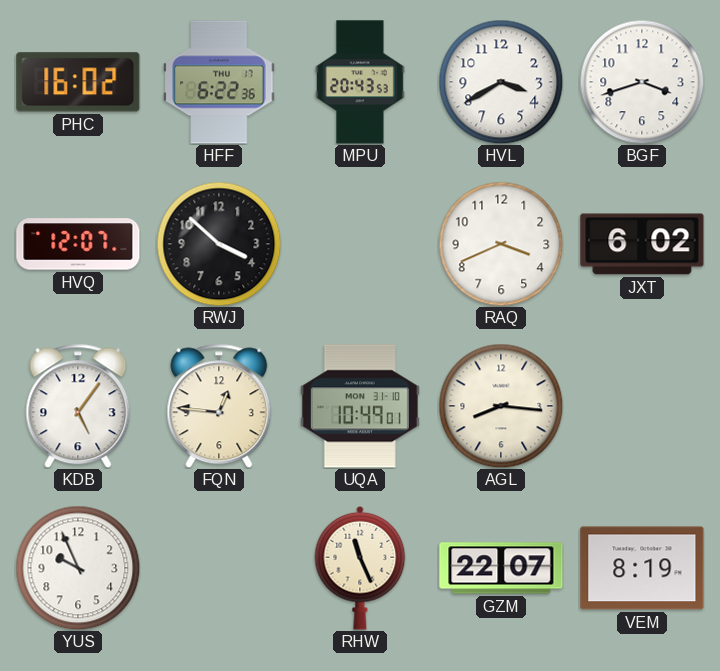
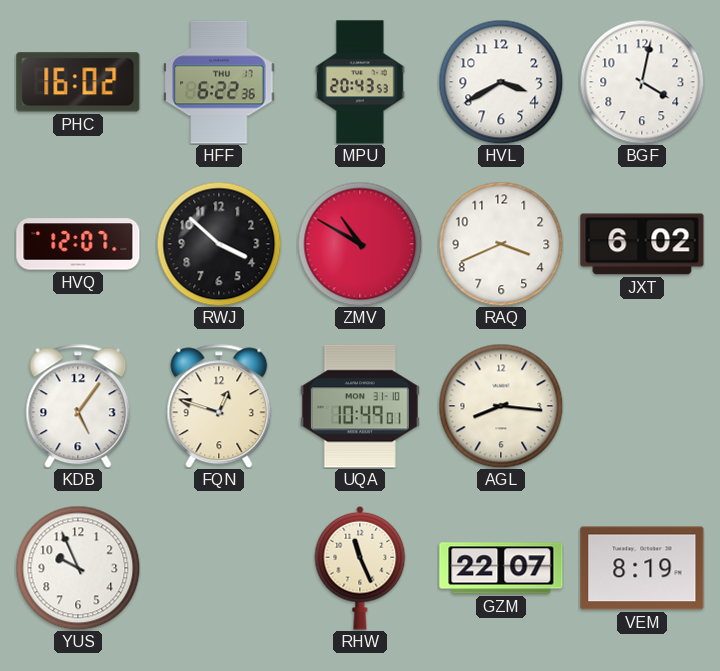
BGF: 3:42 -> 4:02 (642, 82)
ZMV: none -> 10:50 (360, 244)
FQN: 12:46 -> 12:48 (219, 406)
